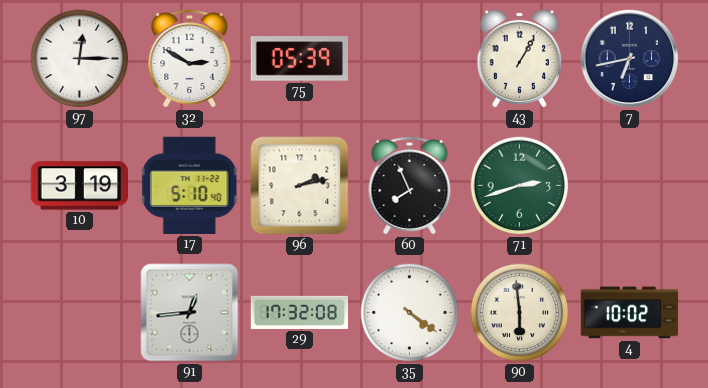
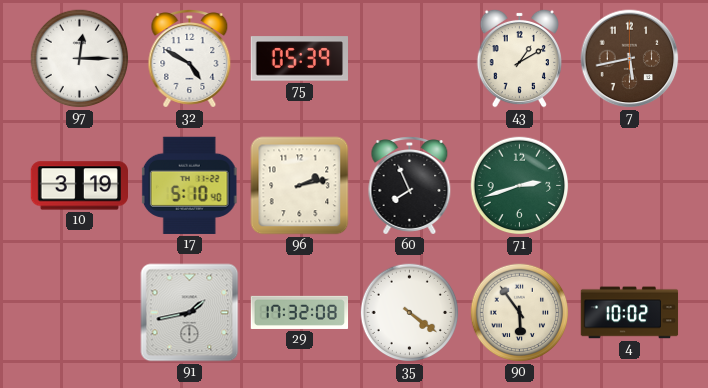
32: 2:50 -> 4:50 (190, 59)
43: 1:05 -> 1:10 (519, 58)
7: 6:43 -> 5:43 (630, 59)
7 dial: navy -> brown (630, 59)
91: 12:44 -> 1:43 (190, 313)
90: 5:59 -> 5:54 (520, 313)
